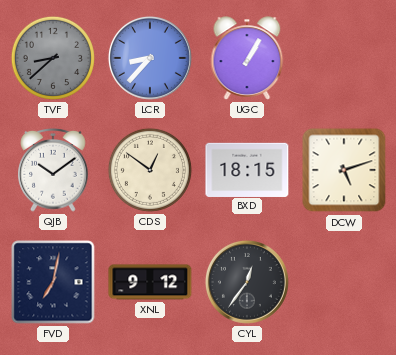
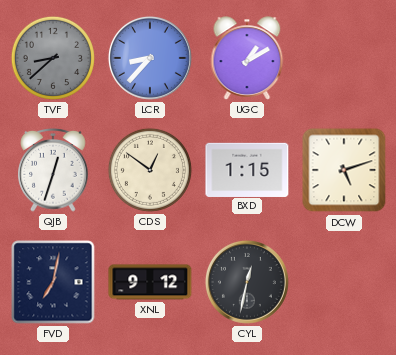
UGC: 1:05 -> 1:10 (247, 58)
QJB: 10:09 -> 12:33 (53, 171)
BXD: 18:15 -> 1:15 (247, 169)
CYL: 12:36 -> 12:32 (247, 282)
